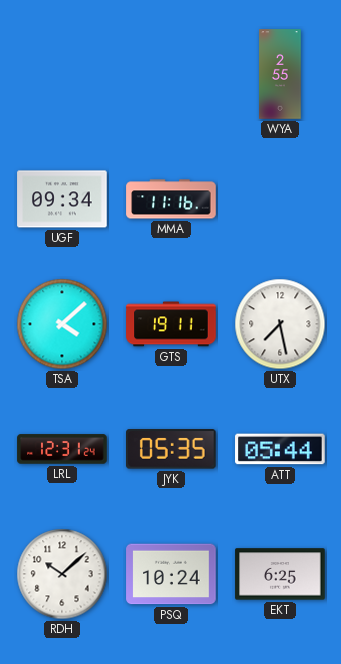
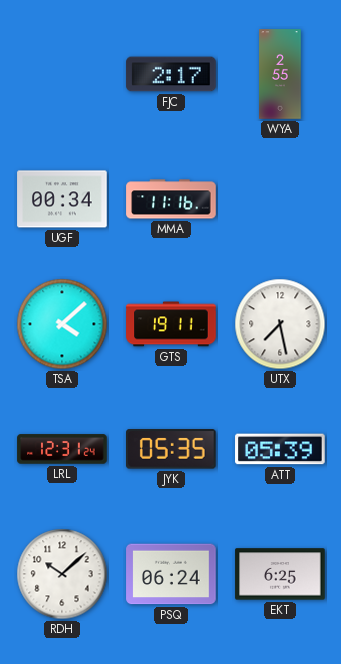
FJC: none -> 2:17 (171, 74)
UGF: 09:34 -> 00:34 (62, 199)
ATT: 05:44 -> 05:39 (280, 449)
PSQ: 10:24 -> 06:24 (171, 574)
